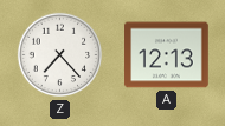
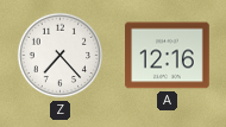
A: 12:13 -> 12:16 (168, 56)
